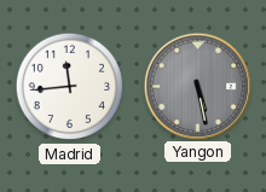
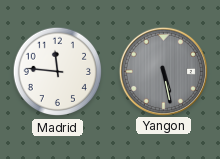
Madrid: 11:44 -> 11:46 (58, 72)
